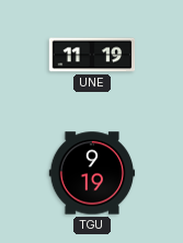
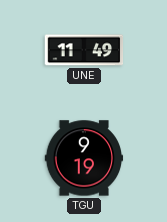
UNE: 11:19 -> 11:49 (84, 50)
